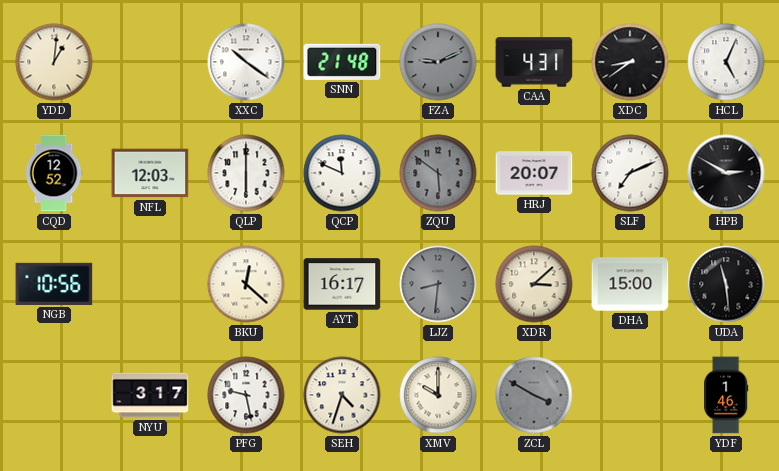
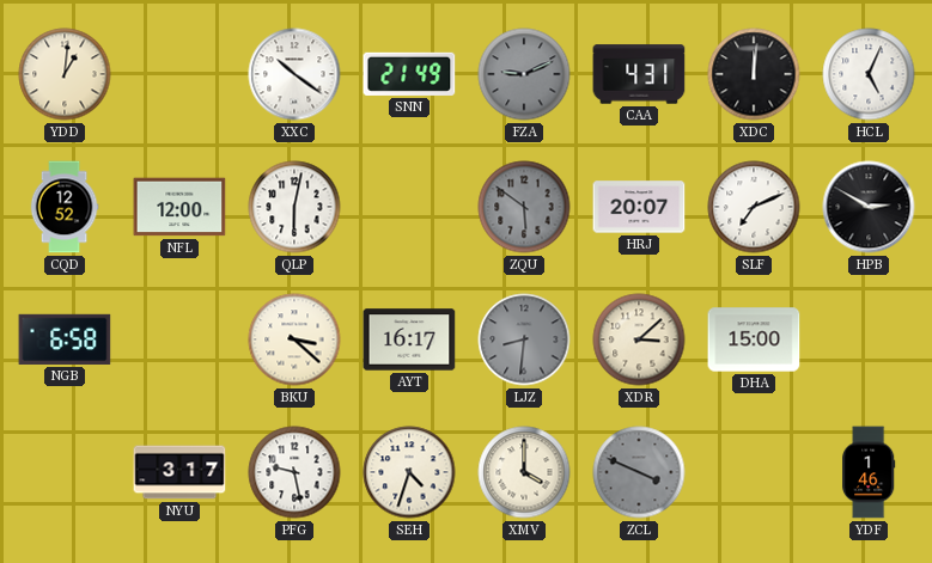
SNN: 21:48 -> 21:49 (409, 74)
XDC: 8:39 -> 12:01 (754, 74)
NFL: 12:03 -> 12:00 (179, 207)
QLP: 6:00 -> 6:02 (294, 207)
QCP: 11:49 -> none (342, 173)
NGB: 10:56 -> 6:58 (65, 339)
BKU: 12:22 -> 3:22 (294, 339)
UDA: 11:29 -> none (726, 284)
XMV: 10:00 -> 4:00 (524, 472)
ZCL: 3:50 -> 3:49 (639, 472)
